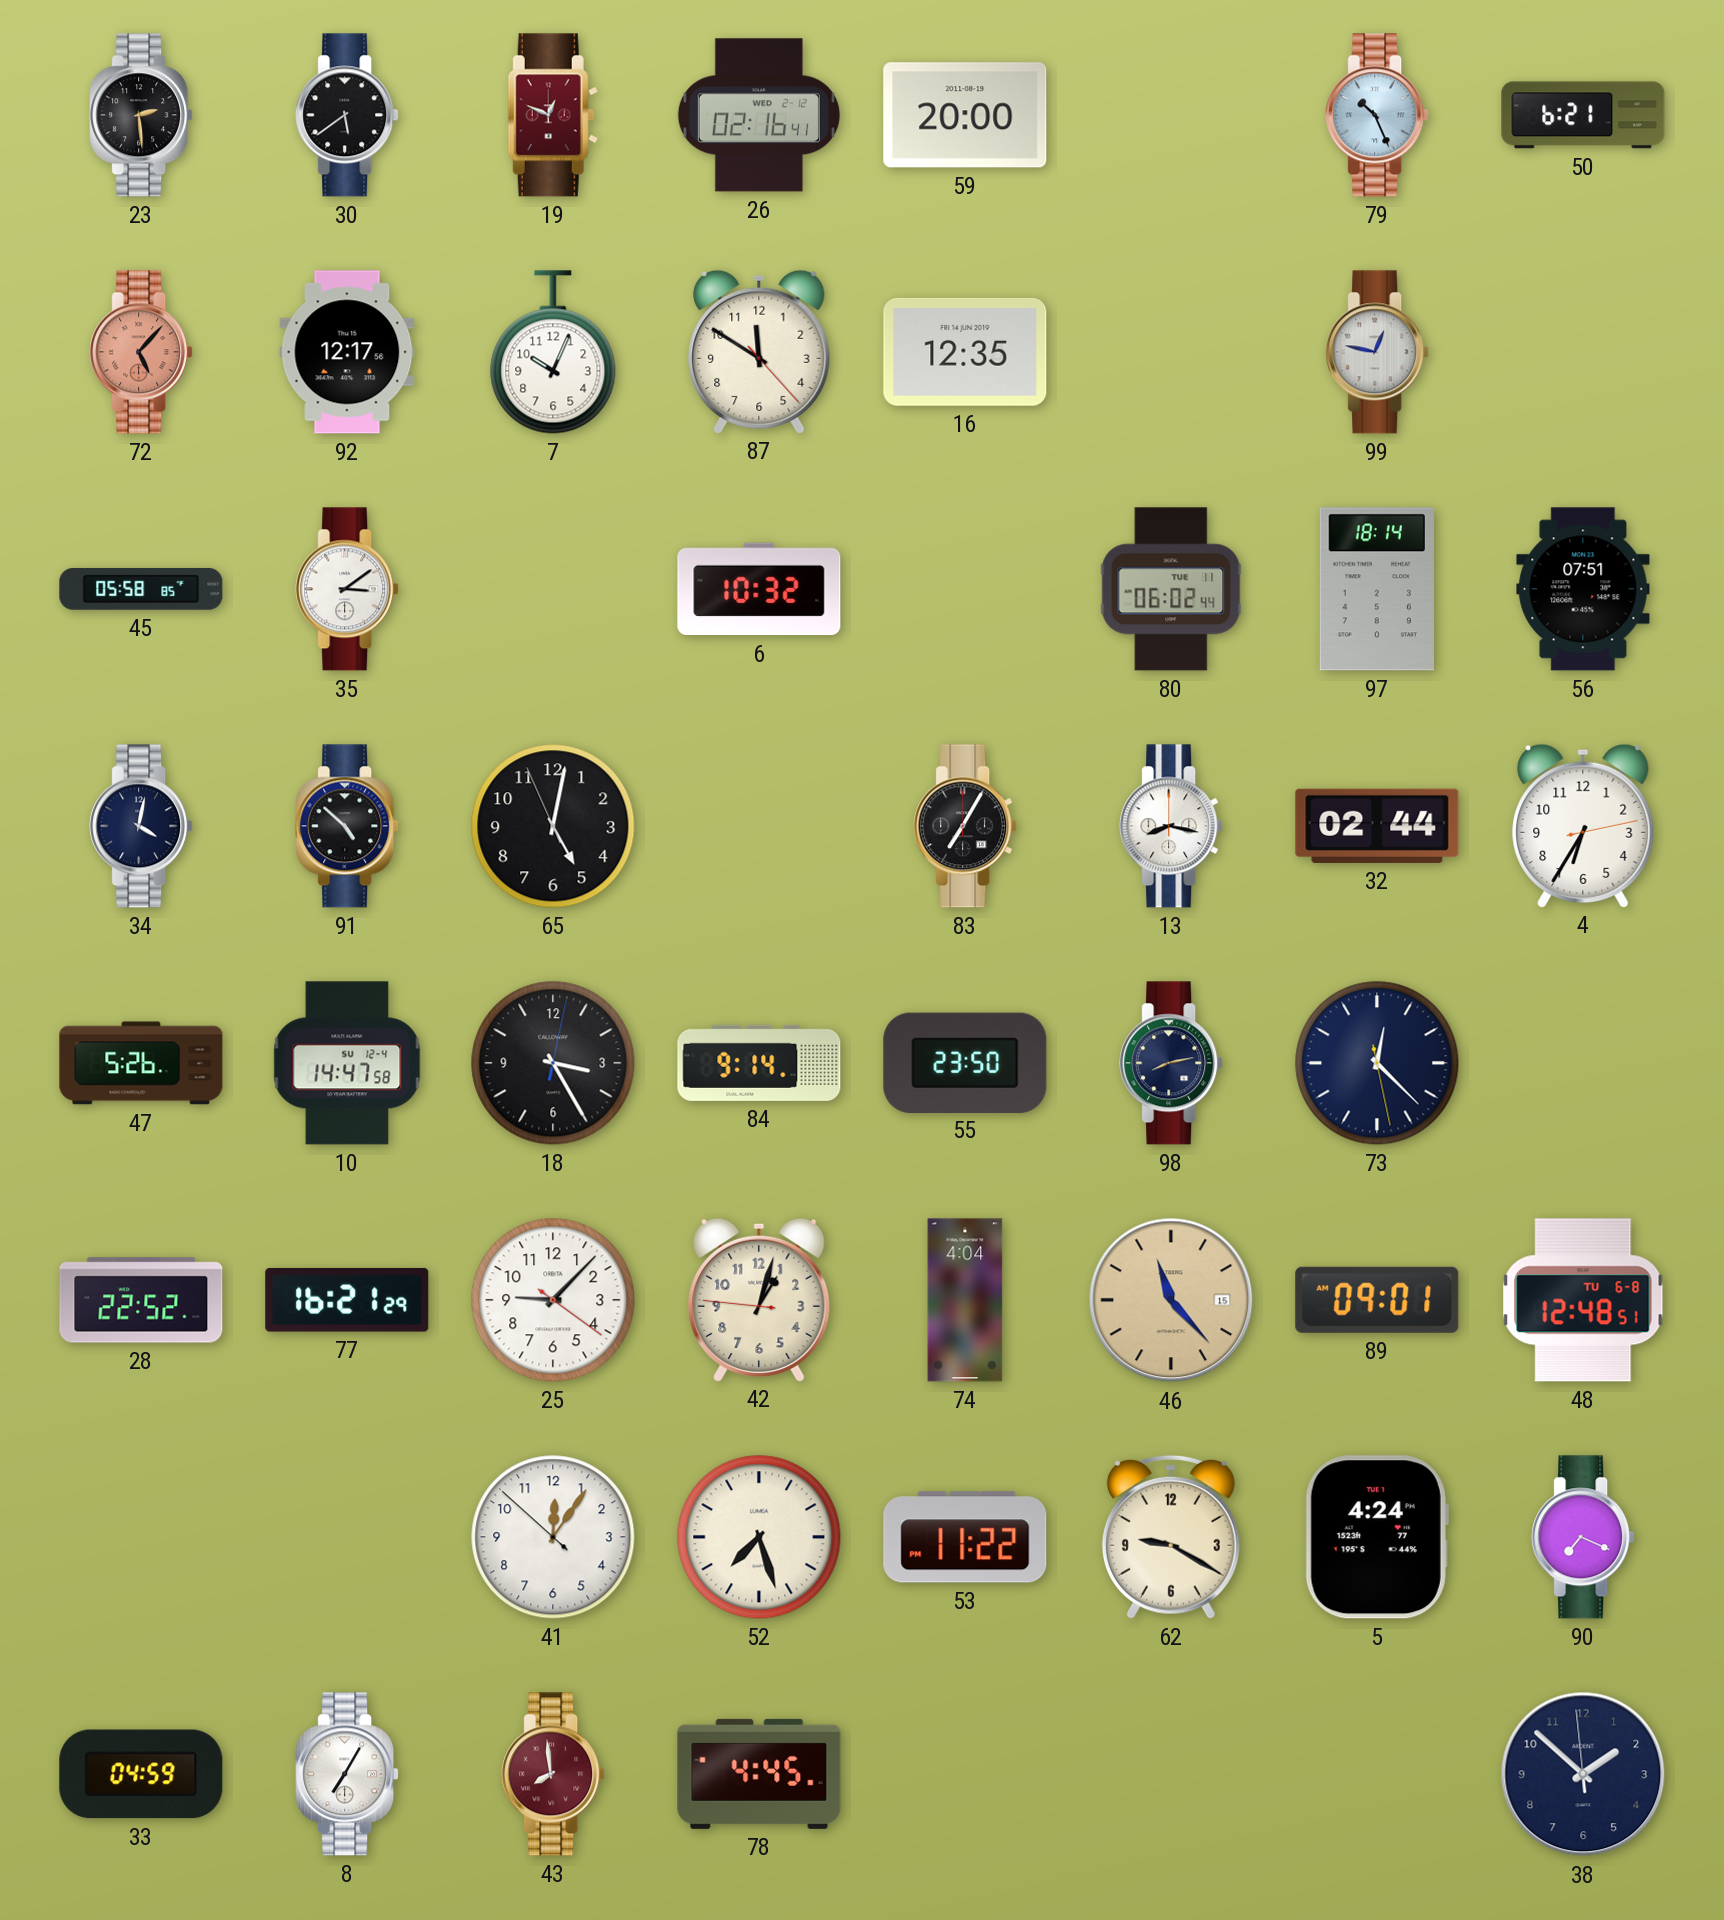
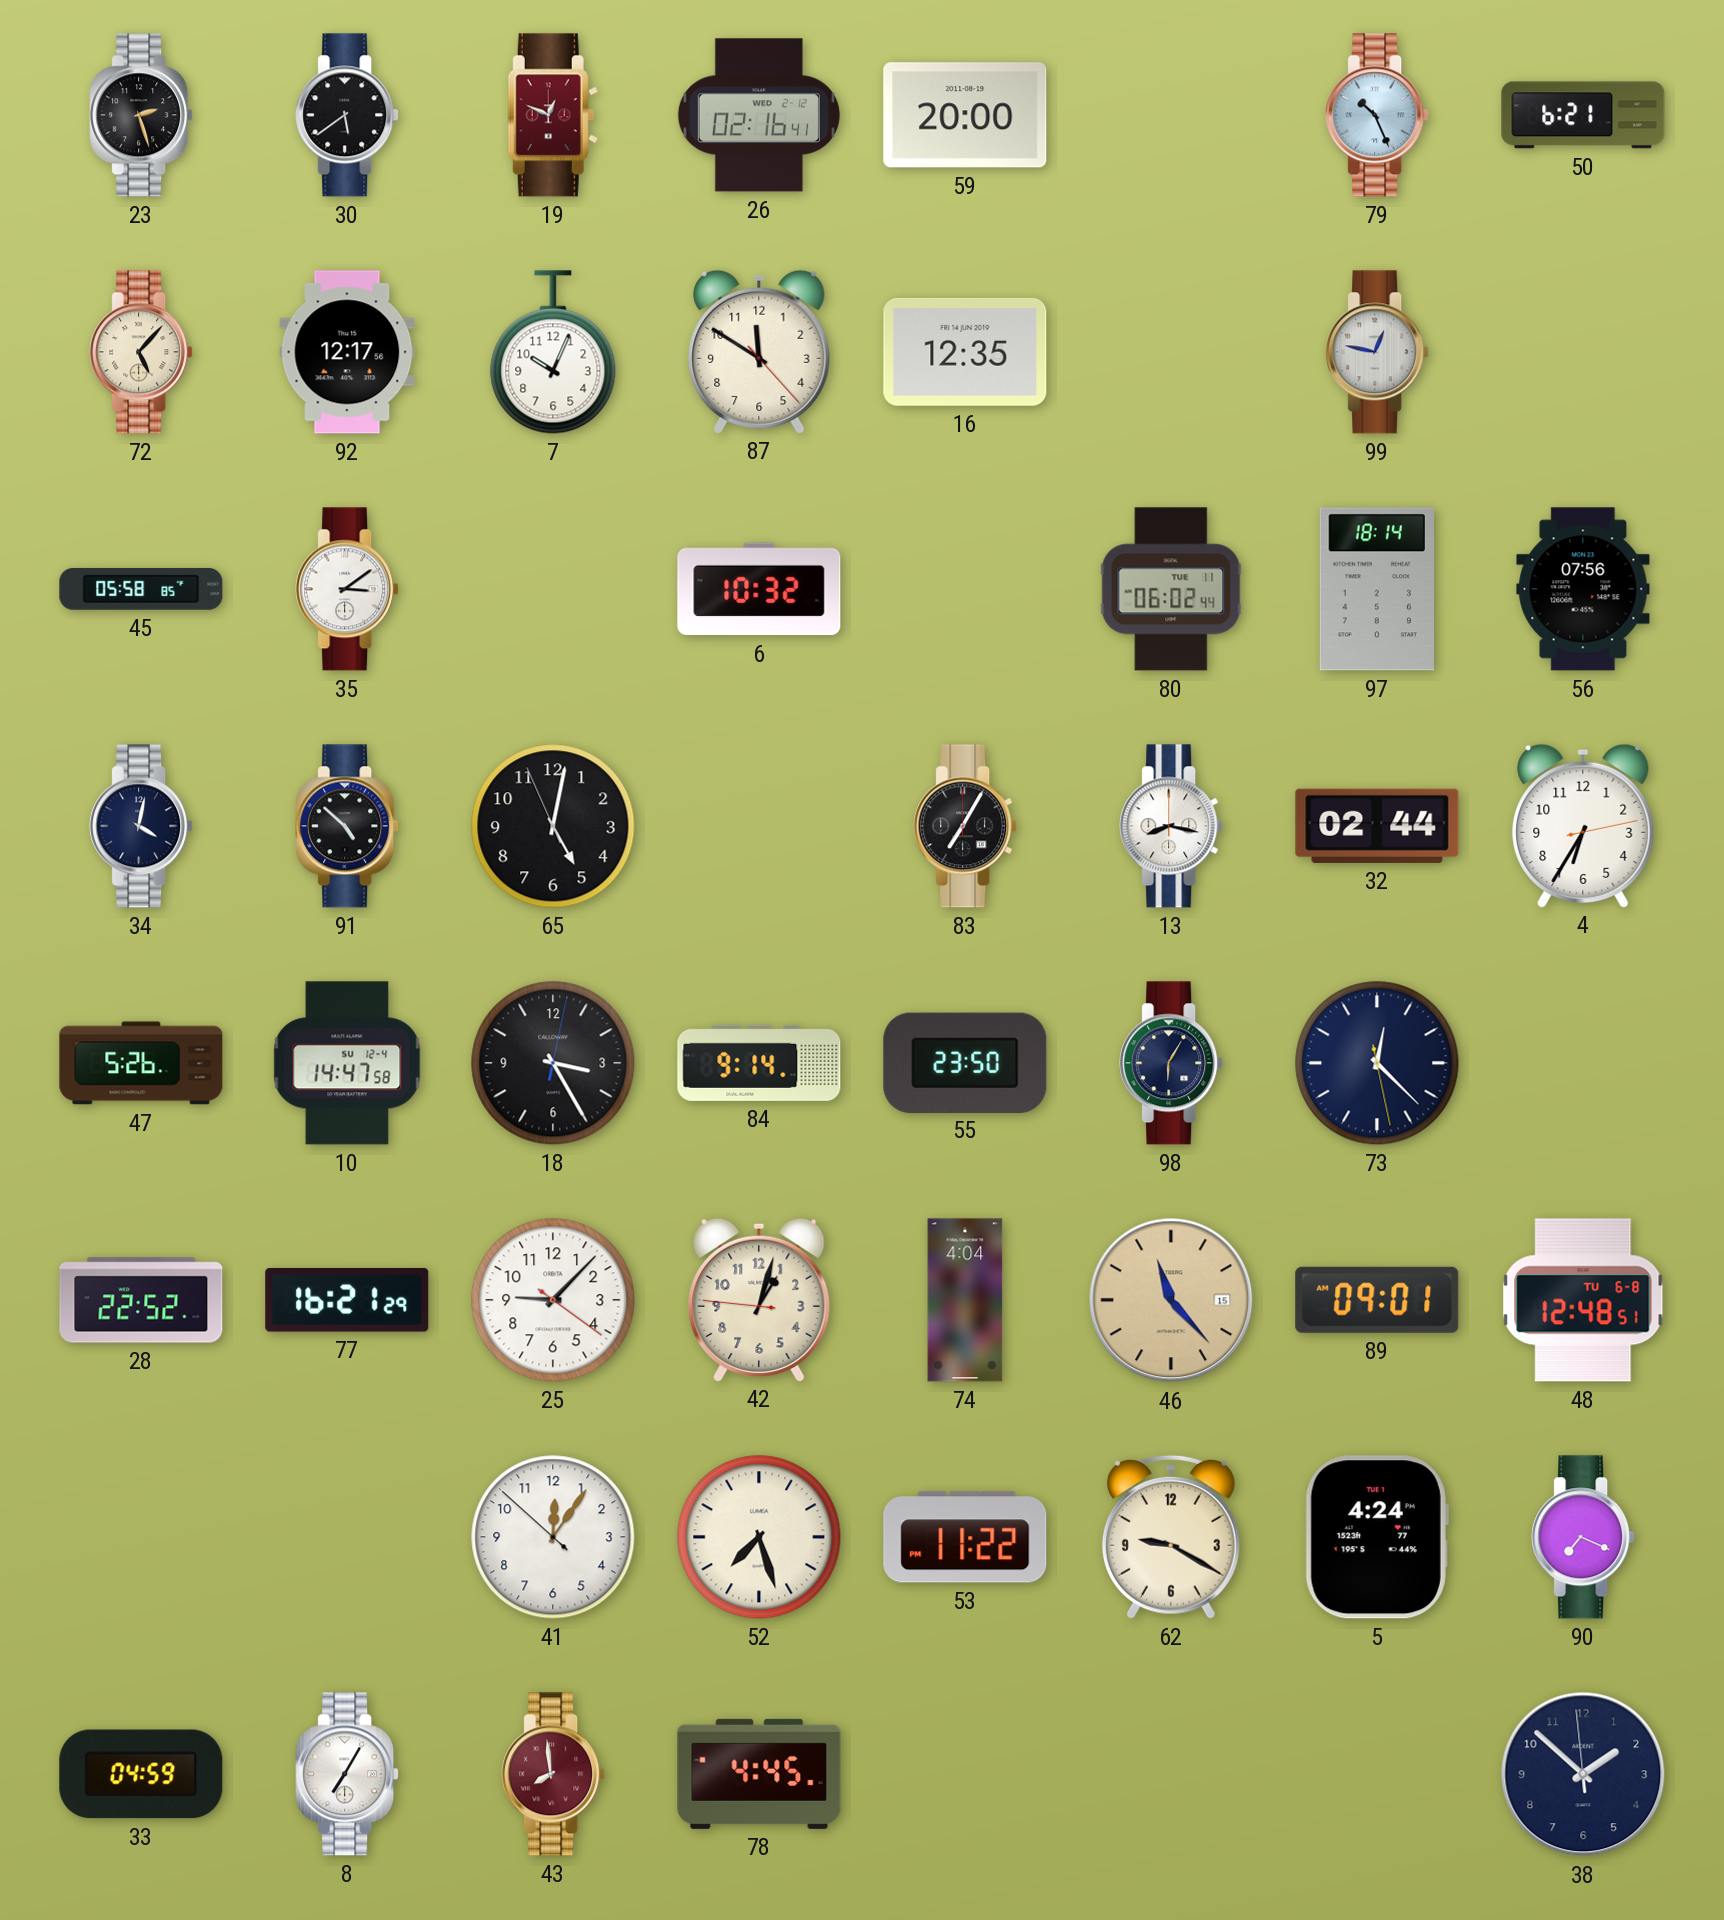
23: 2:29 -> 2:27 (141, 115)
72 dial: salmon -> cream (141, 352)
56: 07:51 -> 07:56 (1583, 589)
98: 8:13 -> 6:05 (1171, 1063)
